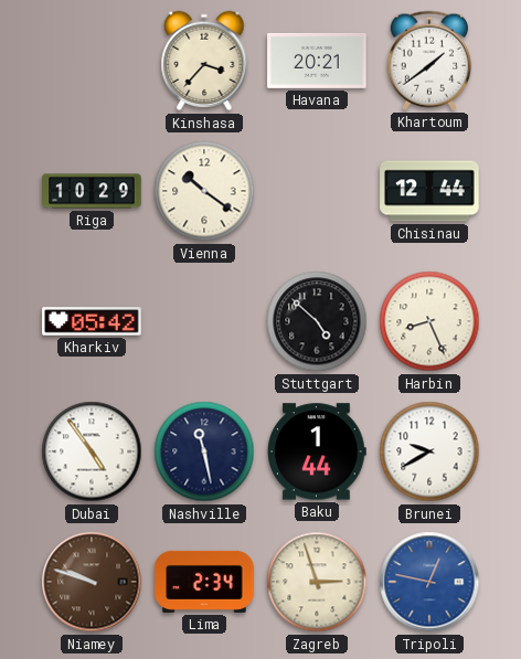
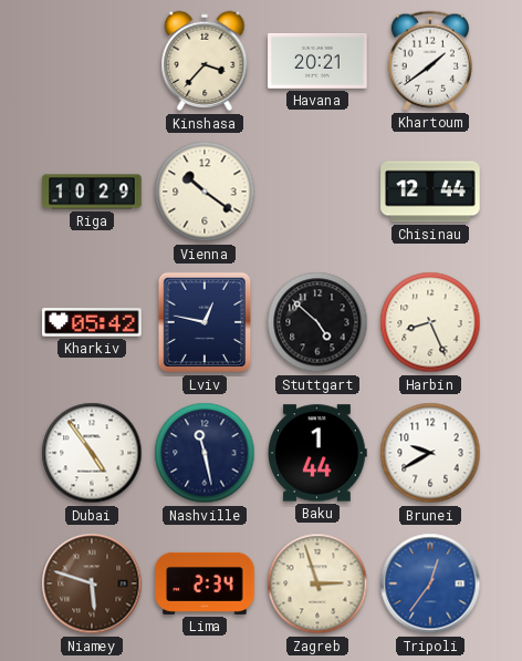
Lviv: none -> 12:47 (205, 322)
Niamey: 9:48 -> 5:48 (92, 583)
Tripoli: 12:47 -> 12:36 (430, 583)
